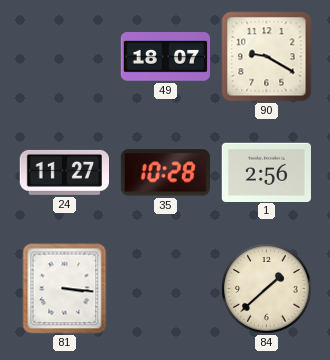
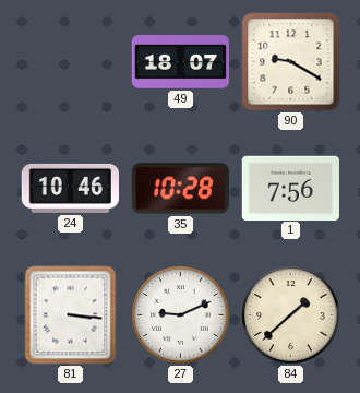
24: 11:27 -> 10:46 (70, 188)
1: 2:56 -> 7:56 (290, 188)
27: none -> 9:11 (181, 315)
